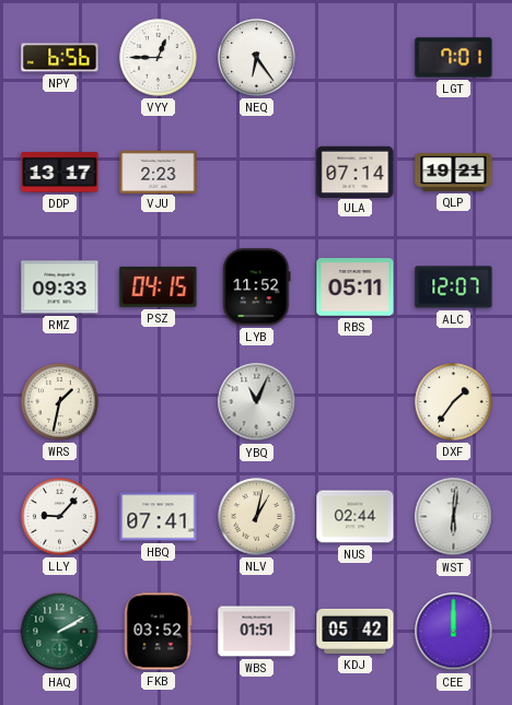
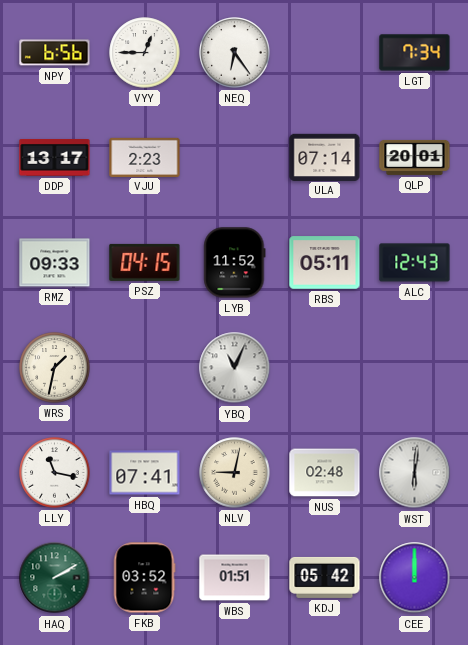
LGT: 7:01 -> 7:34 (415, 53)
QLP: 19:21 -> 20:01 (415, 157)
ALC: 12:07 -> 12:43 (415, 263)
DXF: 1:36 -> none (454, 402)
LLY: 9:07 -> 11:17 (55, 473)
NLV: 1:02 -> 9:02 (235, 473)
NUS: 02:44 -> 02:48 (325, 473)
